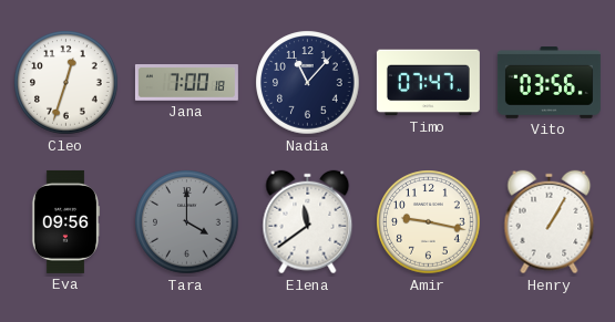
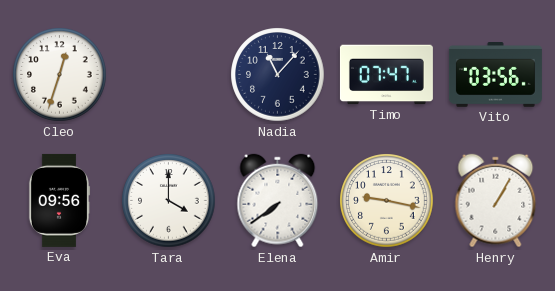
Jana: 7:00 -> none (186, 83)
Tara dial: grey -> white (169, 201)
Elena: 11:39 -> 7:39 (278, 201)
